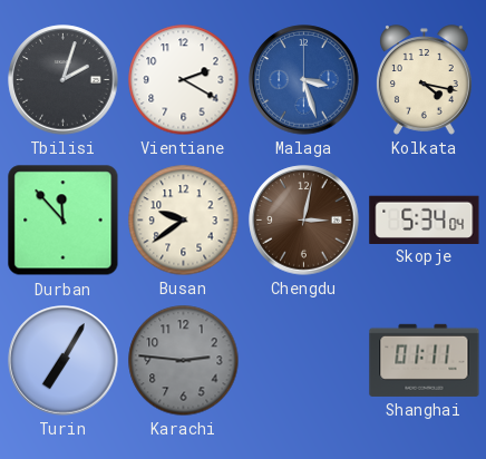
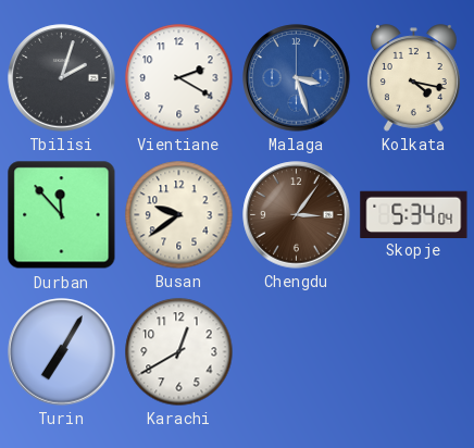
Chengdu: 3:02 -> 3:06 (297, 215)
Karachi: 2:46 -> 12:40 (179, 352)
Karachi dial: grey -> white (179, 352)
Shanghai: 01:11 -> none (425, 360)
